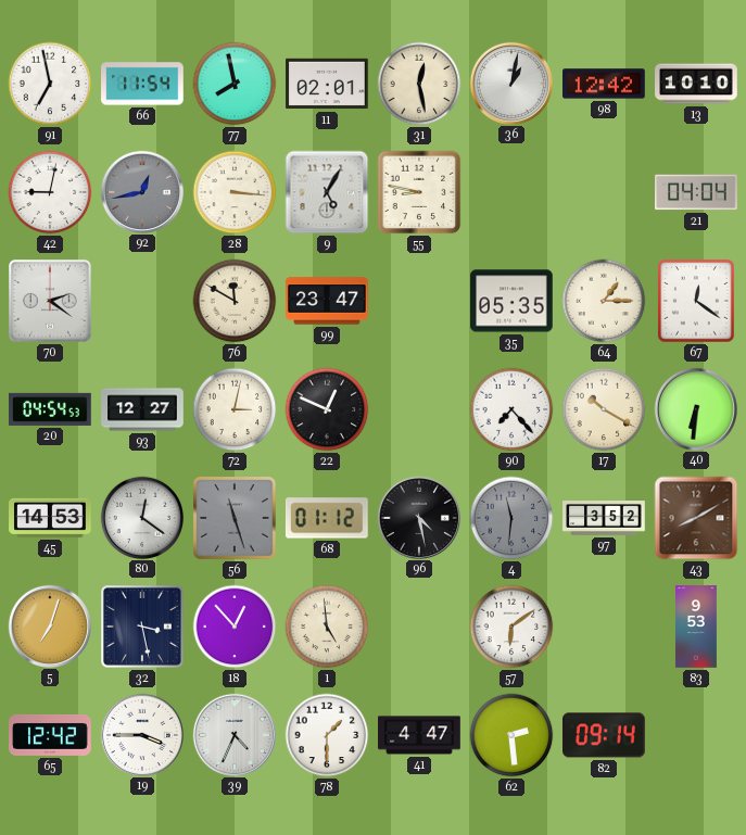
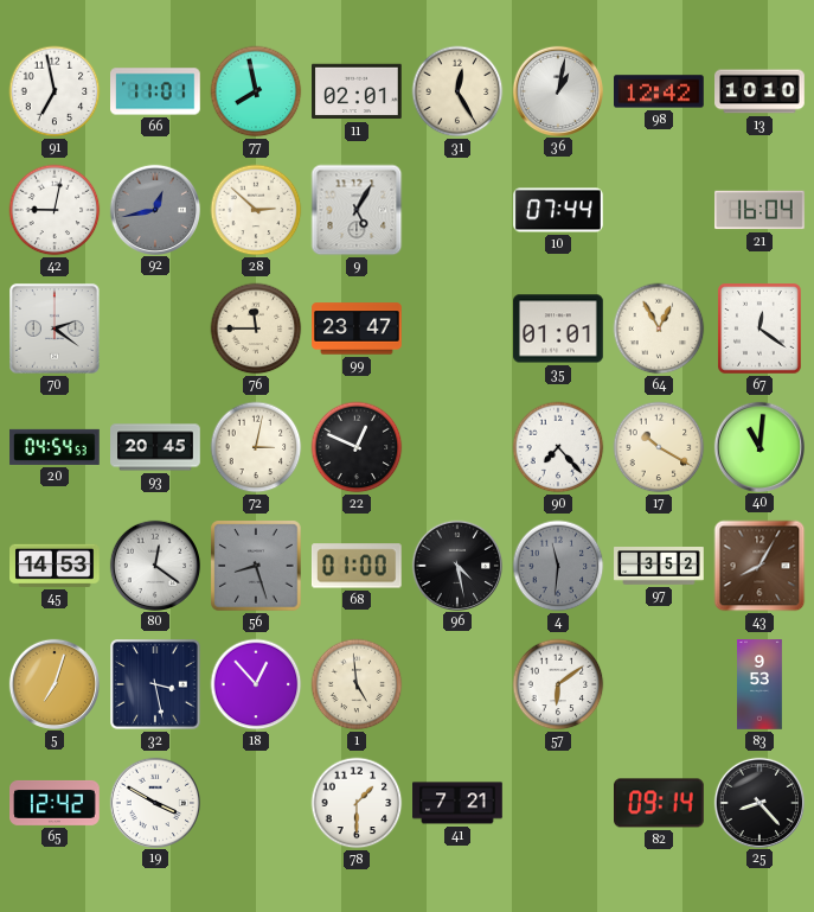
66: 11:54 -> 11:01 (155, 91)
31: 12:28 -> 12:25 (457, 91)
28: 3:16 -> 2:52 (256, 210)
55: 8:47 -> none (419, 192)
10: none -> 07:44 (558, 210)
21: 04:04 -> 16:04 (759, 210)
76: 11:50 -> 11:45 (256, 329)
35: 05:35 -> 01:01 (558, 329)
64: 1:15 -> 12:55 (659, 329)
93: 12:27 -> 20:45 (155, 447)
40: 6:31 -> 11:01 (758, 446)
56: 11:27 -> 8:27 (256, 566)
68: 01:12 -> 01:00 (357, 566)
43: 8:10 -> 8:05 (759, 566)
19: 3:45 -> 3:50 (154, 802)
39: 4:34 -> none (233, 734)
41: 4:47 -> 7:21 (457, 803)
62: 2:29 -> none (511, 735)
25: none -> 8:23 (758, 802)
